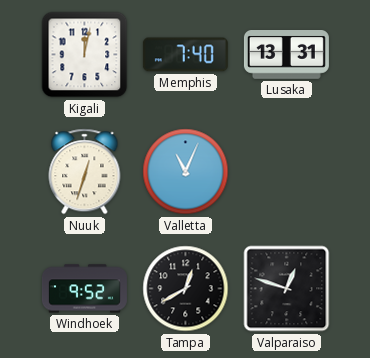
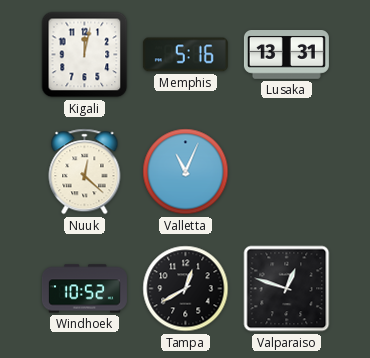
Memphis: 7:40 -> 5:16 (185, 55)
Nuuk: 12:33 -> 12:22 (85, 172)
Windhoek: 9:52 -> 10:52 (84, 289)
